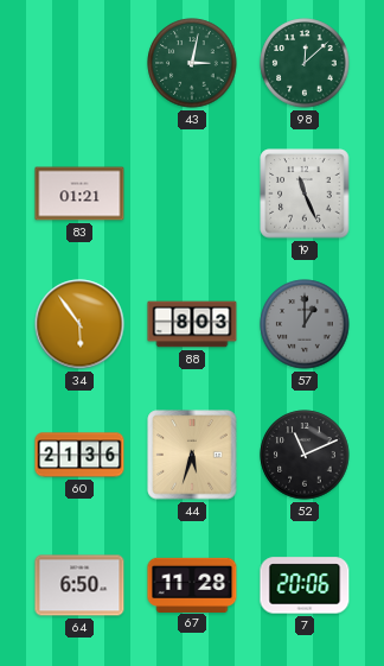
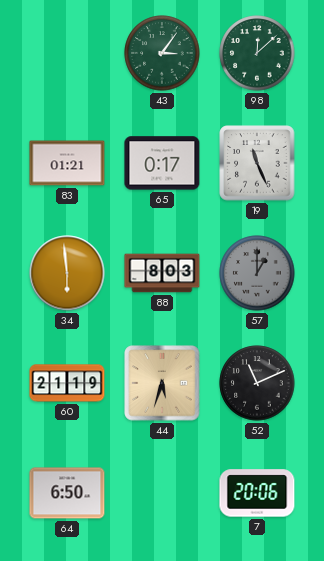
43: 3:02 -> 3:06 (162, 53)
65: none -> 0:17 (162, 163)
34: 5:54 -> 5:59 (67, 273)
60: 21:36 -> 21:19 (67, 383)
67: 11:28 -> none (192, 584)
